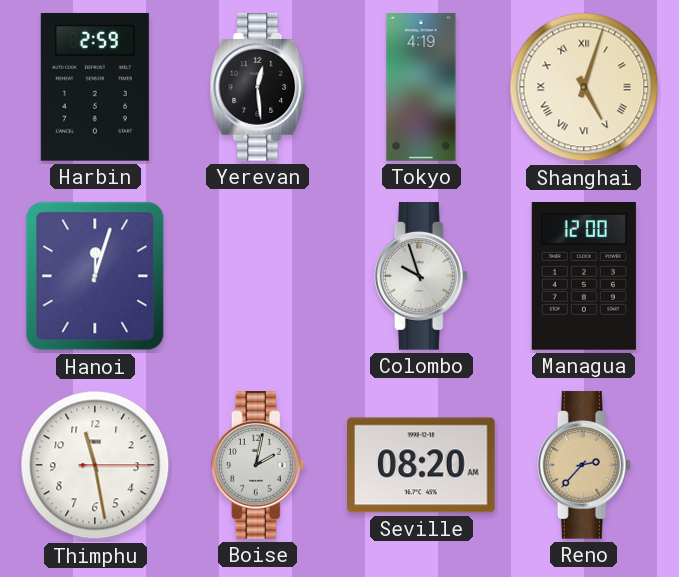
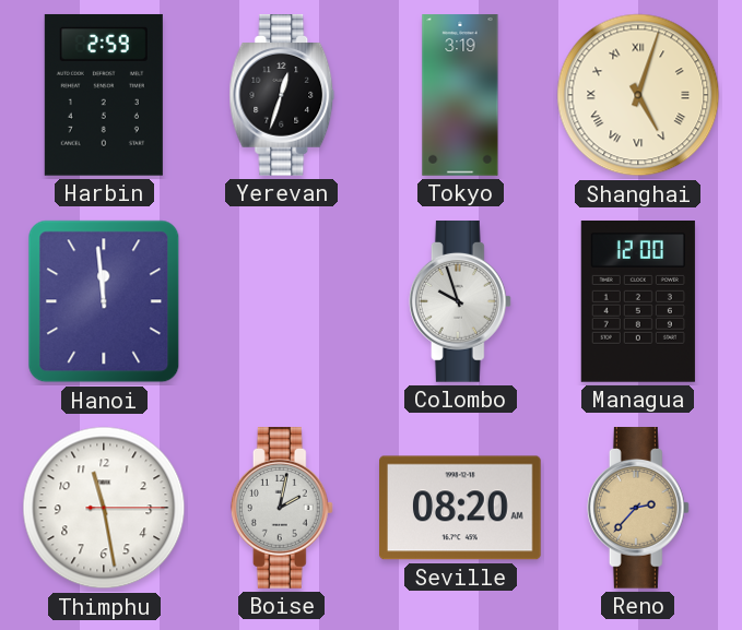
Yerevan: 12:29 -> 12:33 (282, 96)
Tokyo: 4:19 -> 3:19 (460, 95)
Hanoi: 12:03 -> 11:59 (104, 301)
